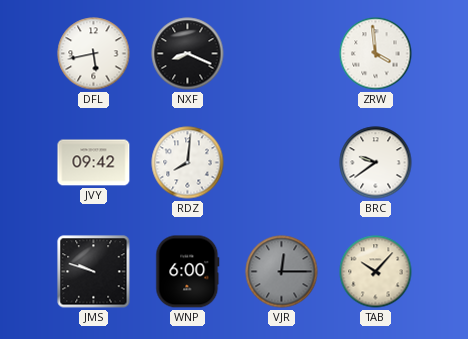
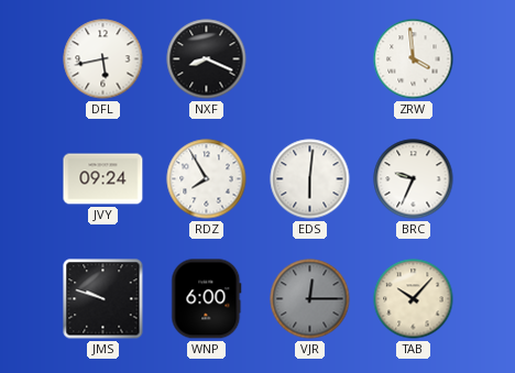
JVY: 09:42 -> 09:24 (103, 179)
RDZ: 8:01 -> 7:55 (207, 179)
EDS: none -> 6:01 (310, 179)
BRC: 9:39 -> 9:34 (414, 179)
